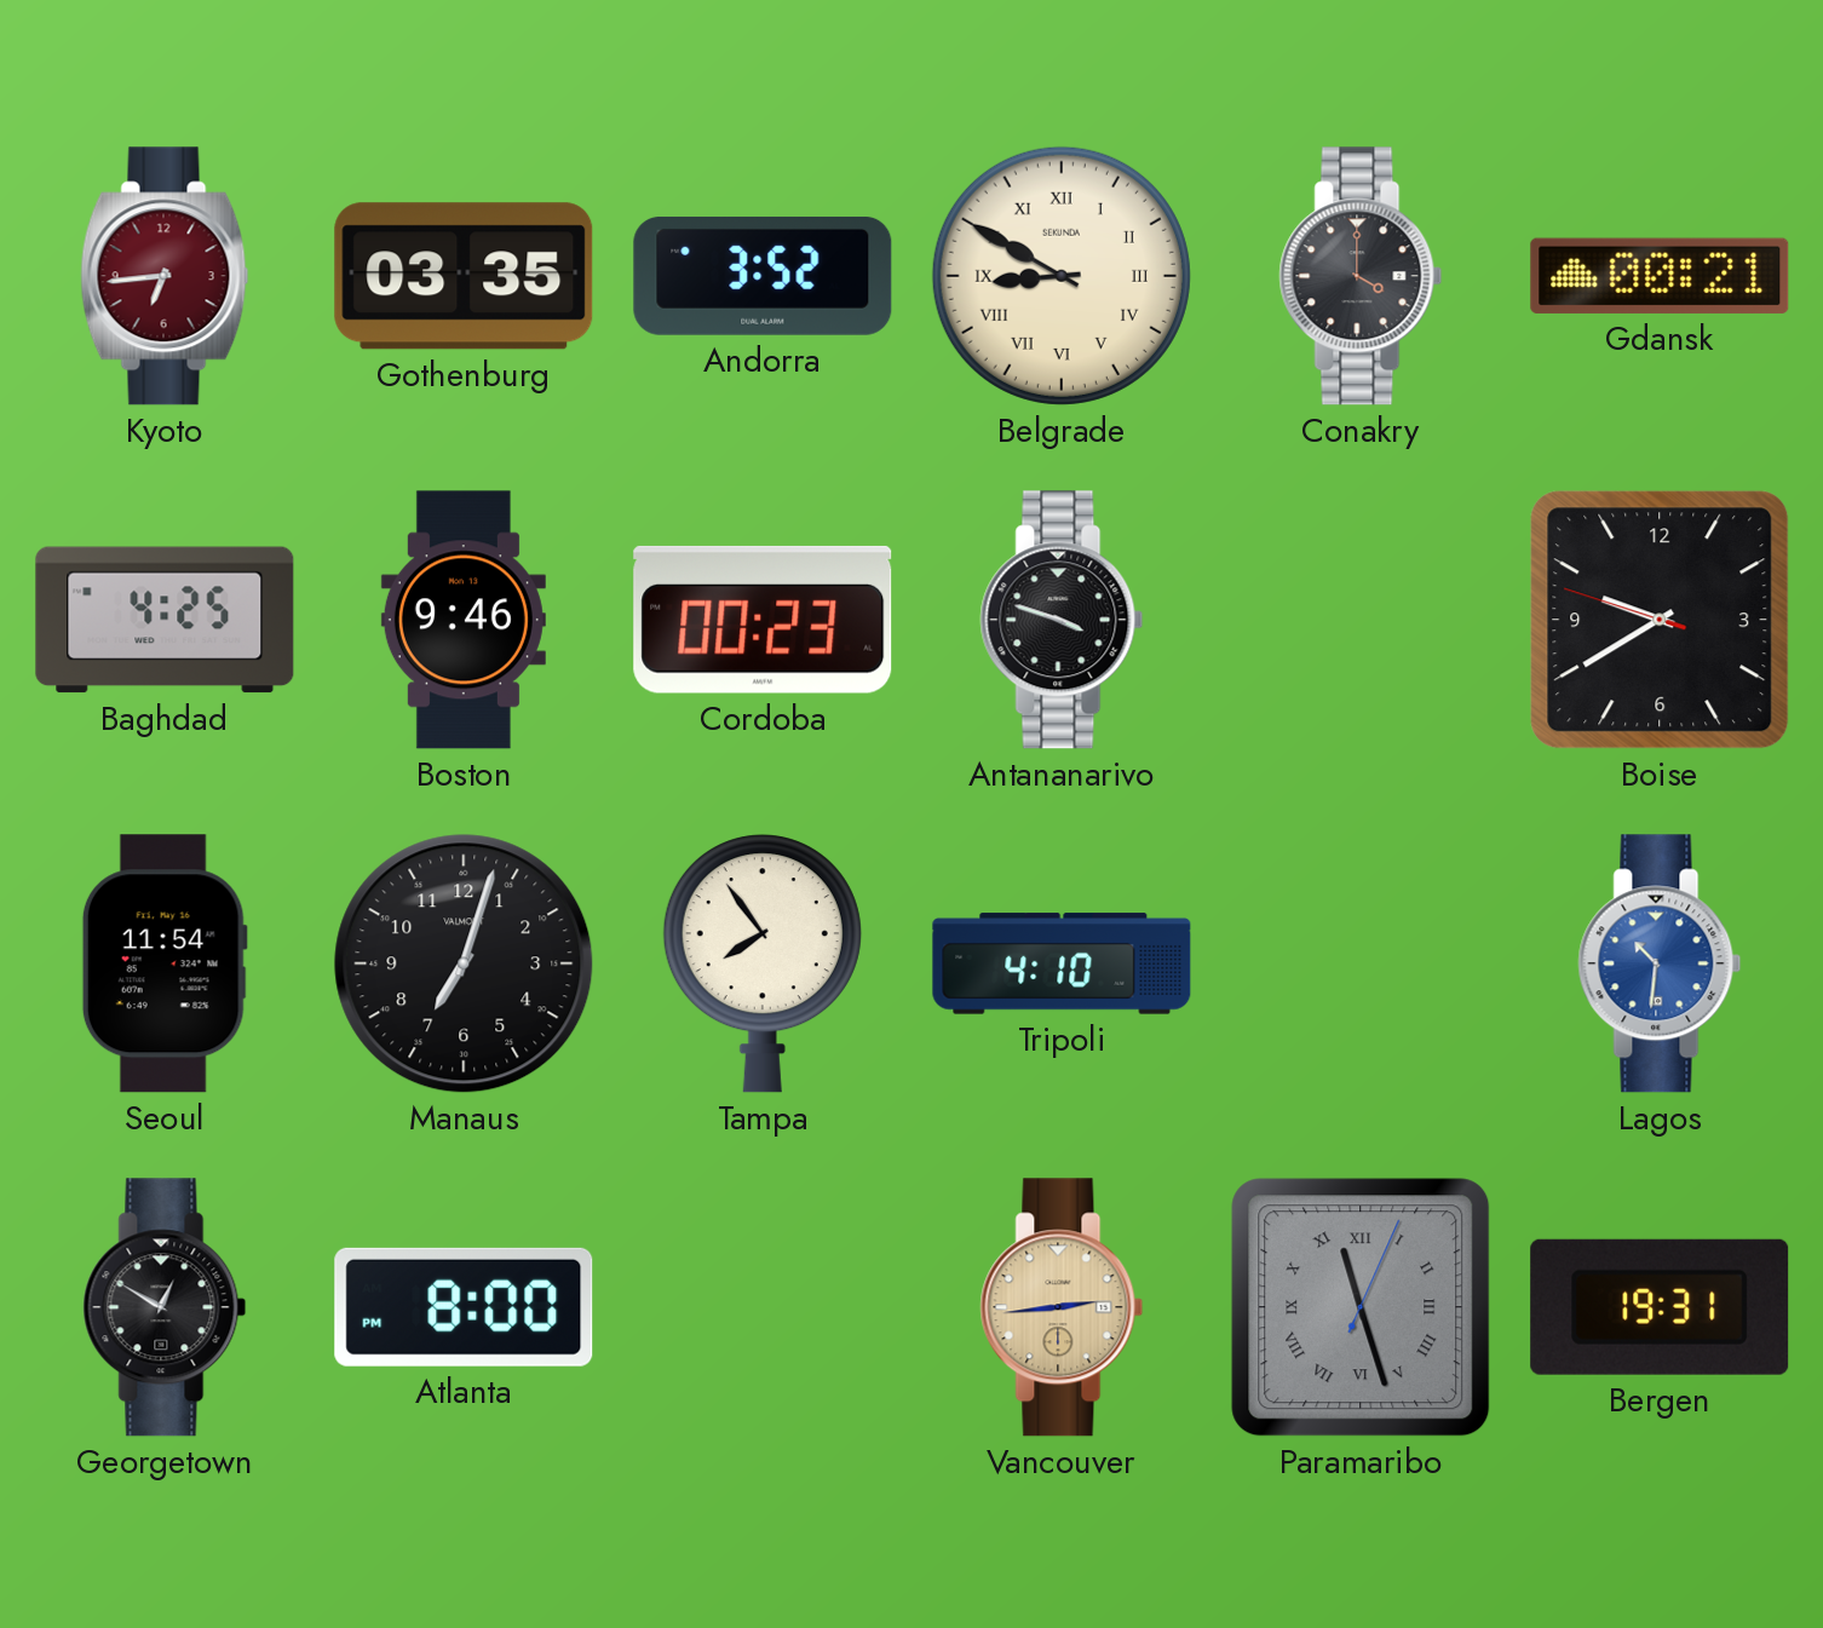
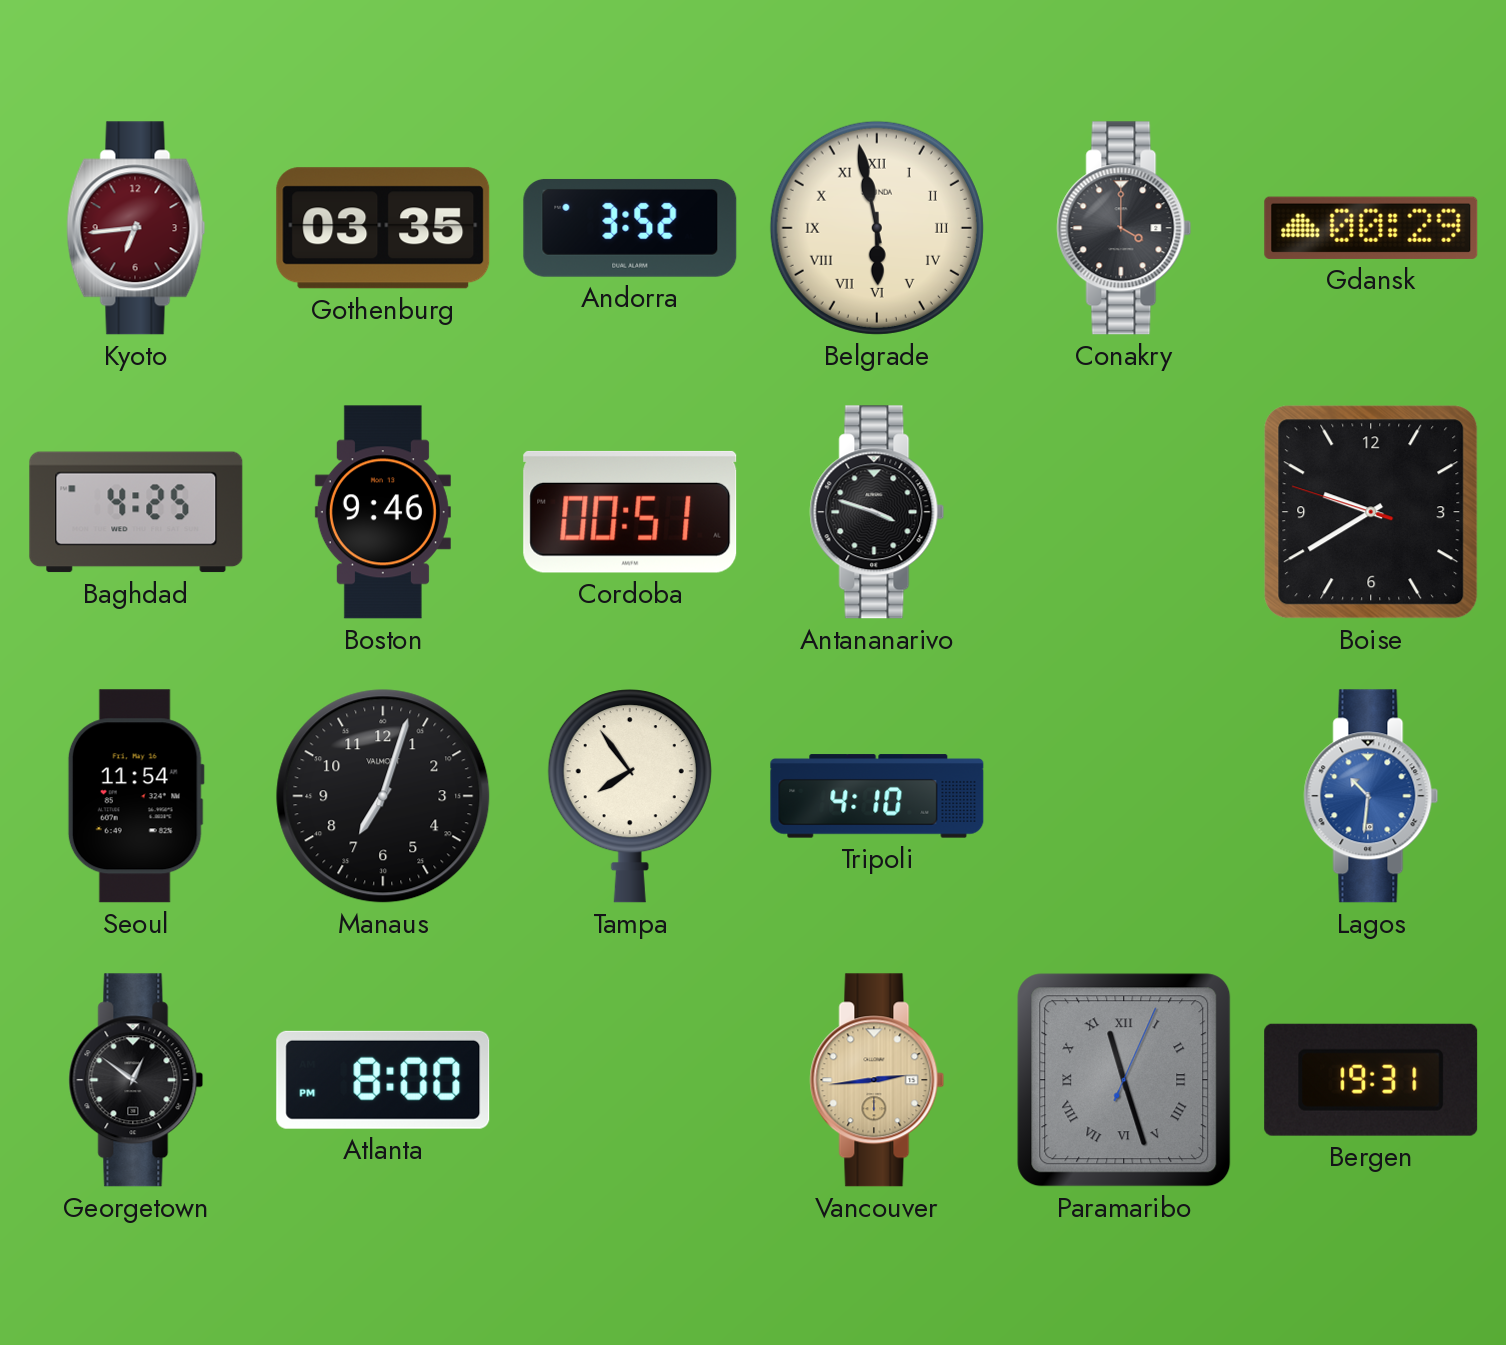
Belgrade: 8:50 -> 5:58 (877, 228)
Gdansk: 00:21 -> 00:29 (1371, 228)
Cordoba: 00:23 -> 00:51 (630, 512)
Georgetown: 12:50 -> 12:51 (136, 1080)
